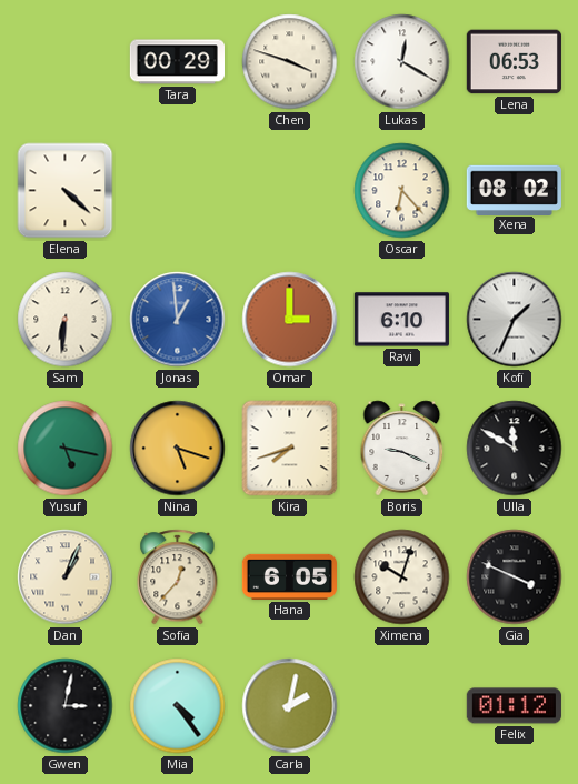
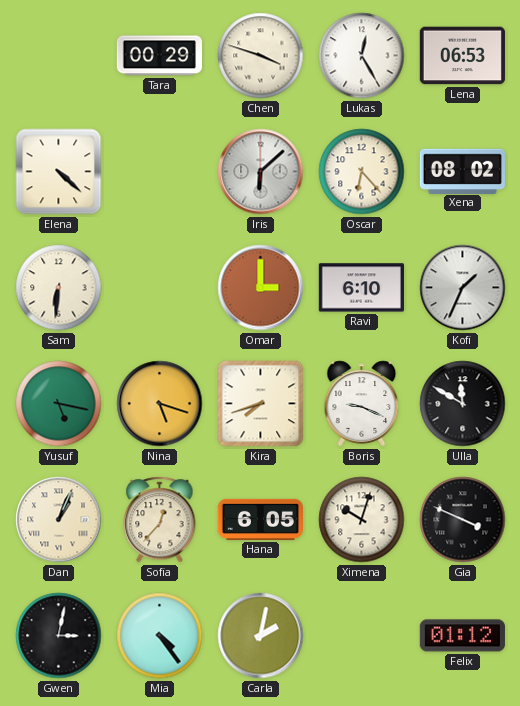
Lukas: 12:20 -> 12:25 (362, 56)
Iris: none -> 6:08 (261, 172)
Jonas: 12:59 -> none (178, 320)
